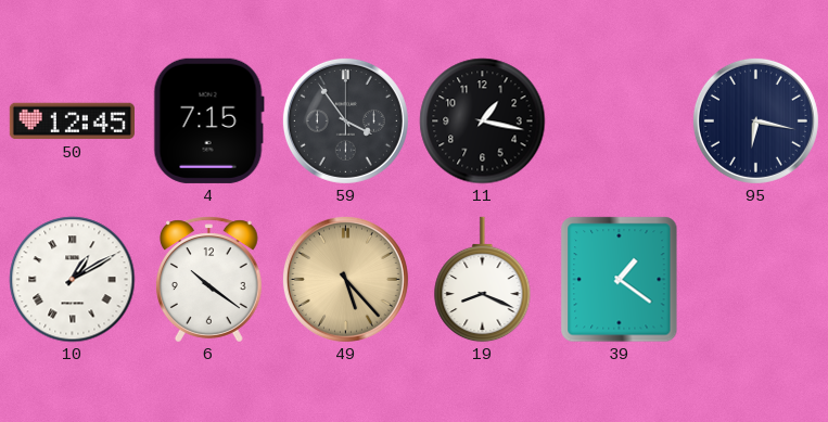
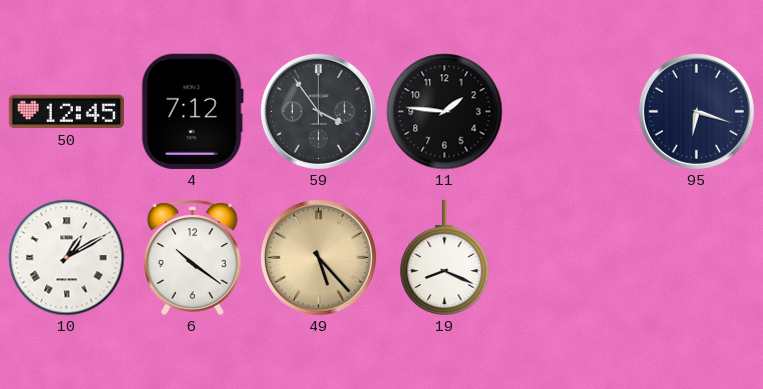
4: 7:15 -> 7:12 (192, 111)
11: 1:17 -> 1:46 (445, 112)
95: 6:17 -> 6:18 (696, 111)
39: 1:21 -> none (620, 280)
